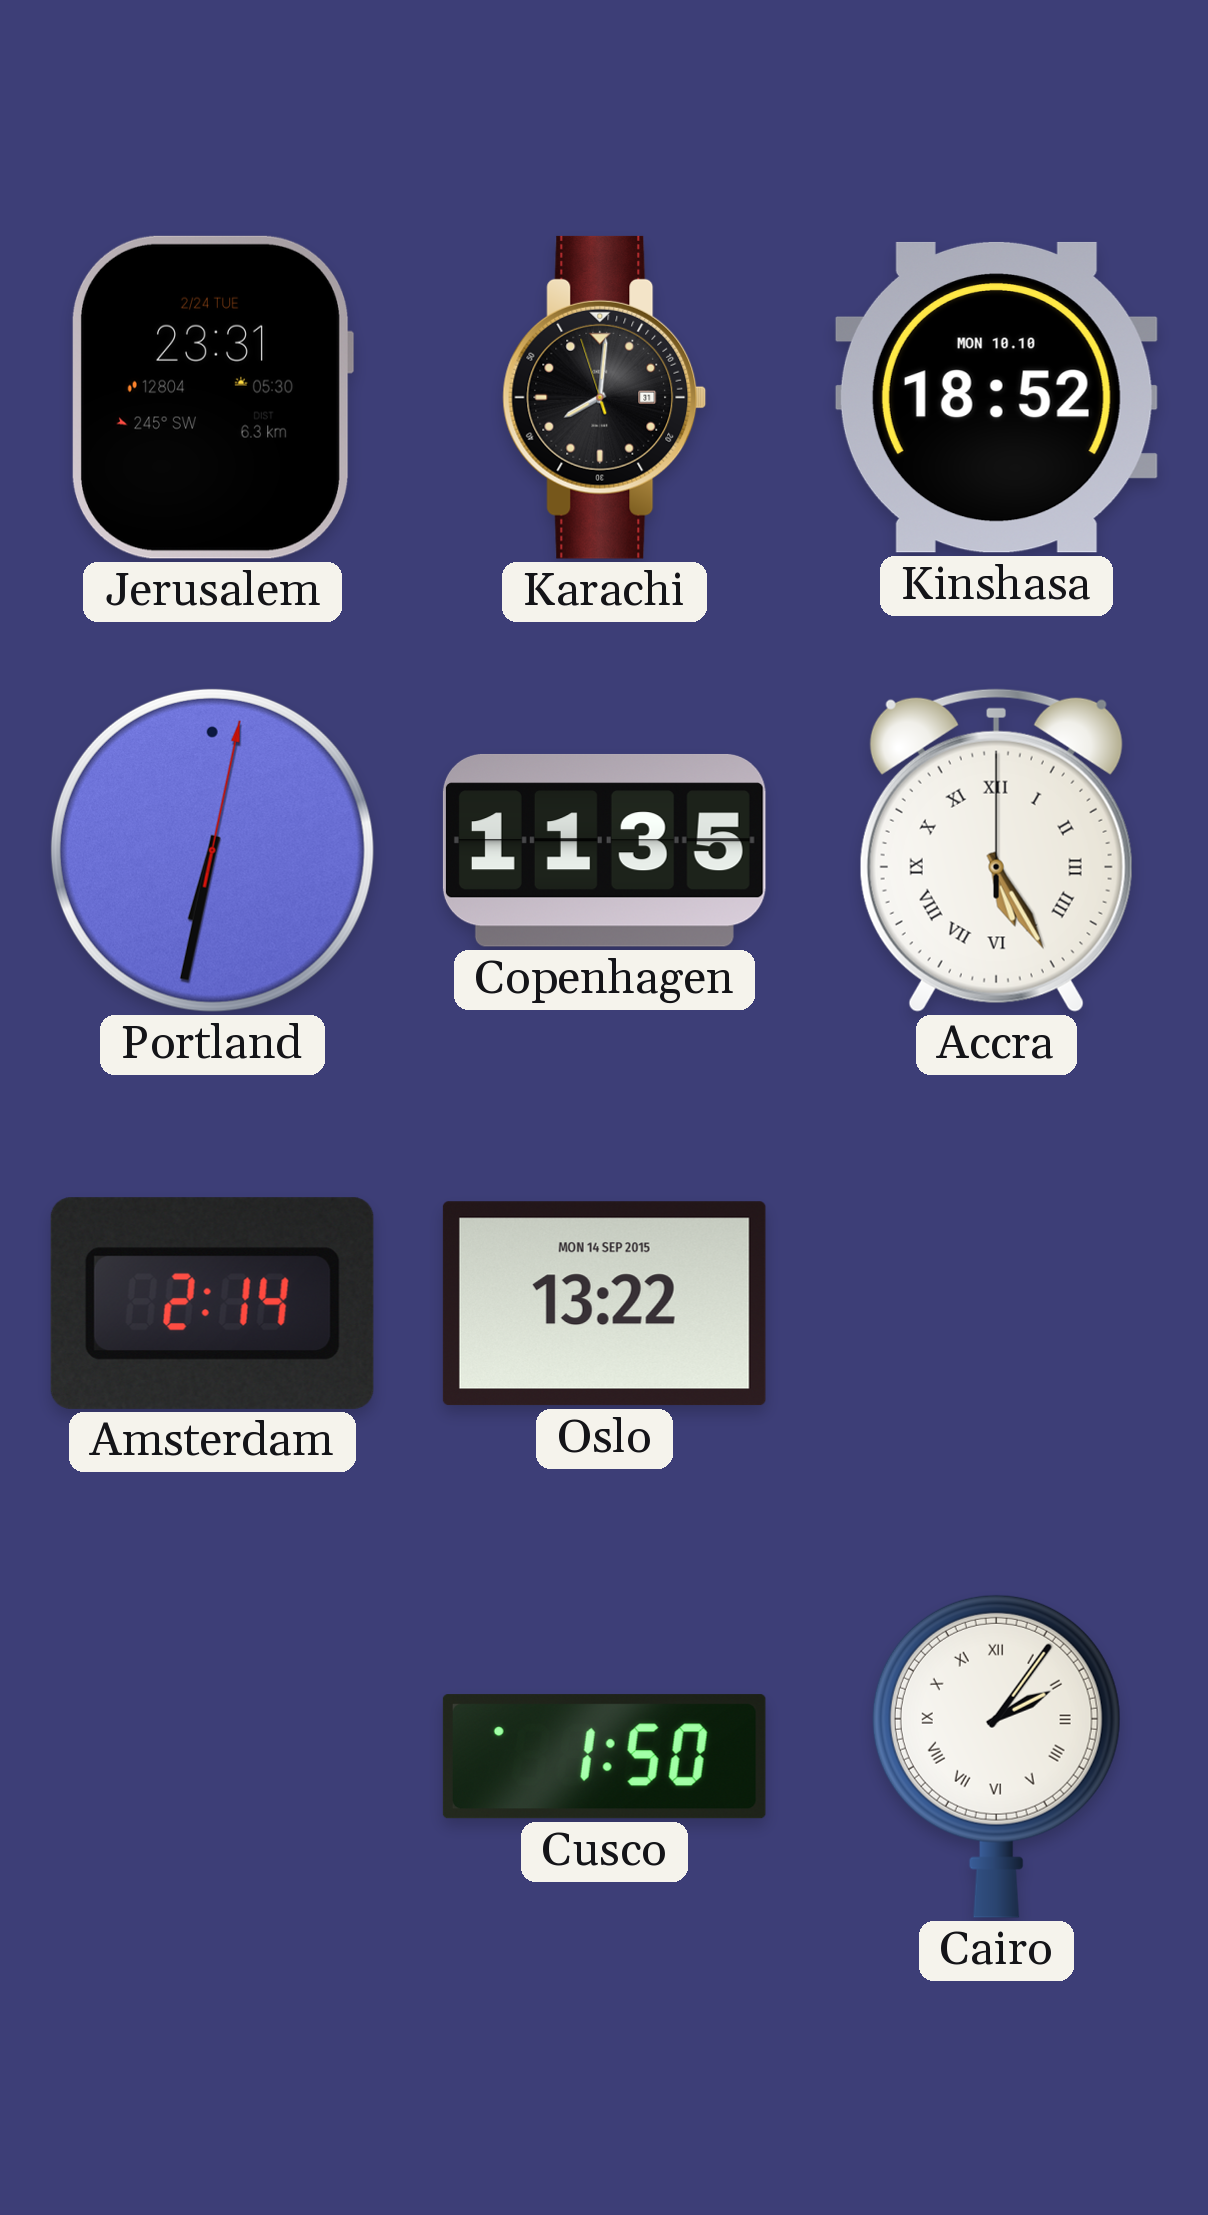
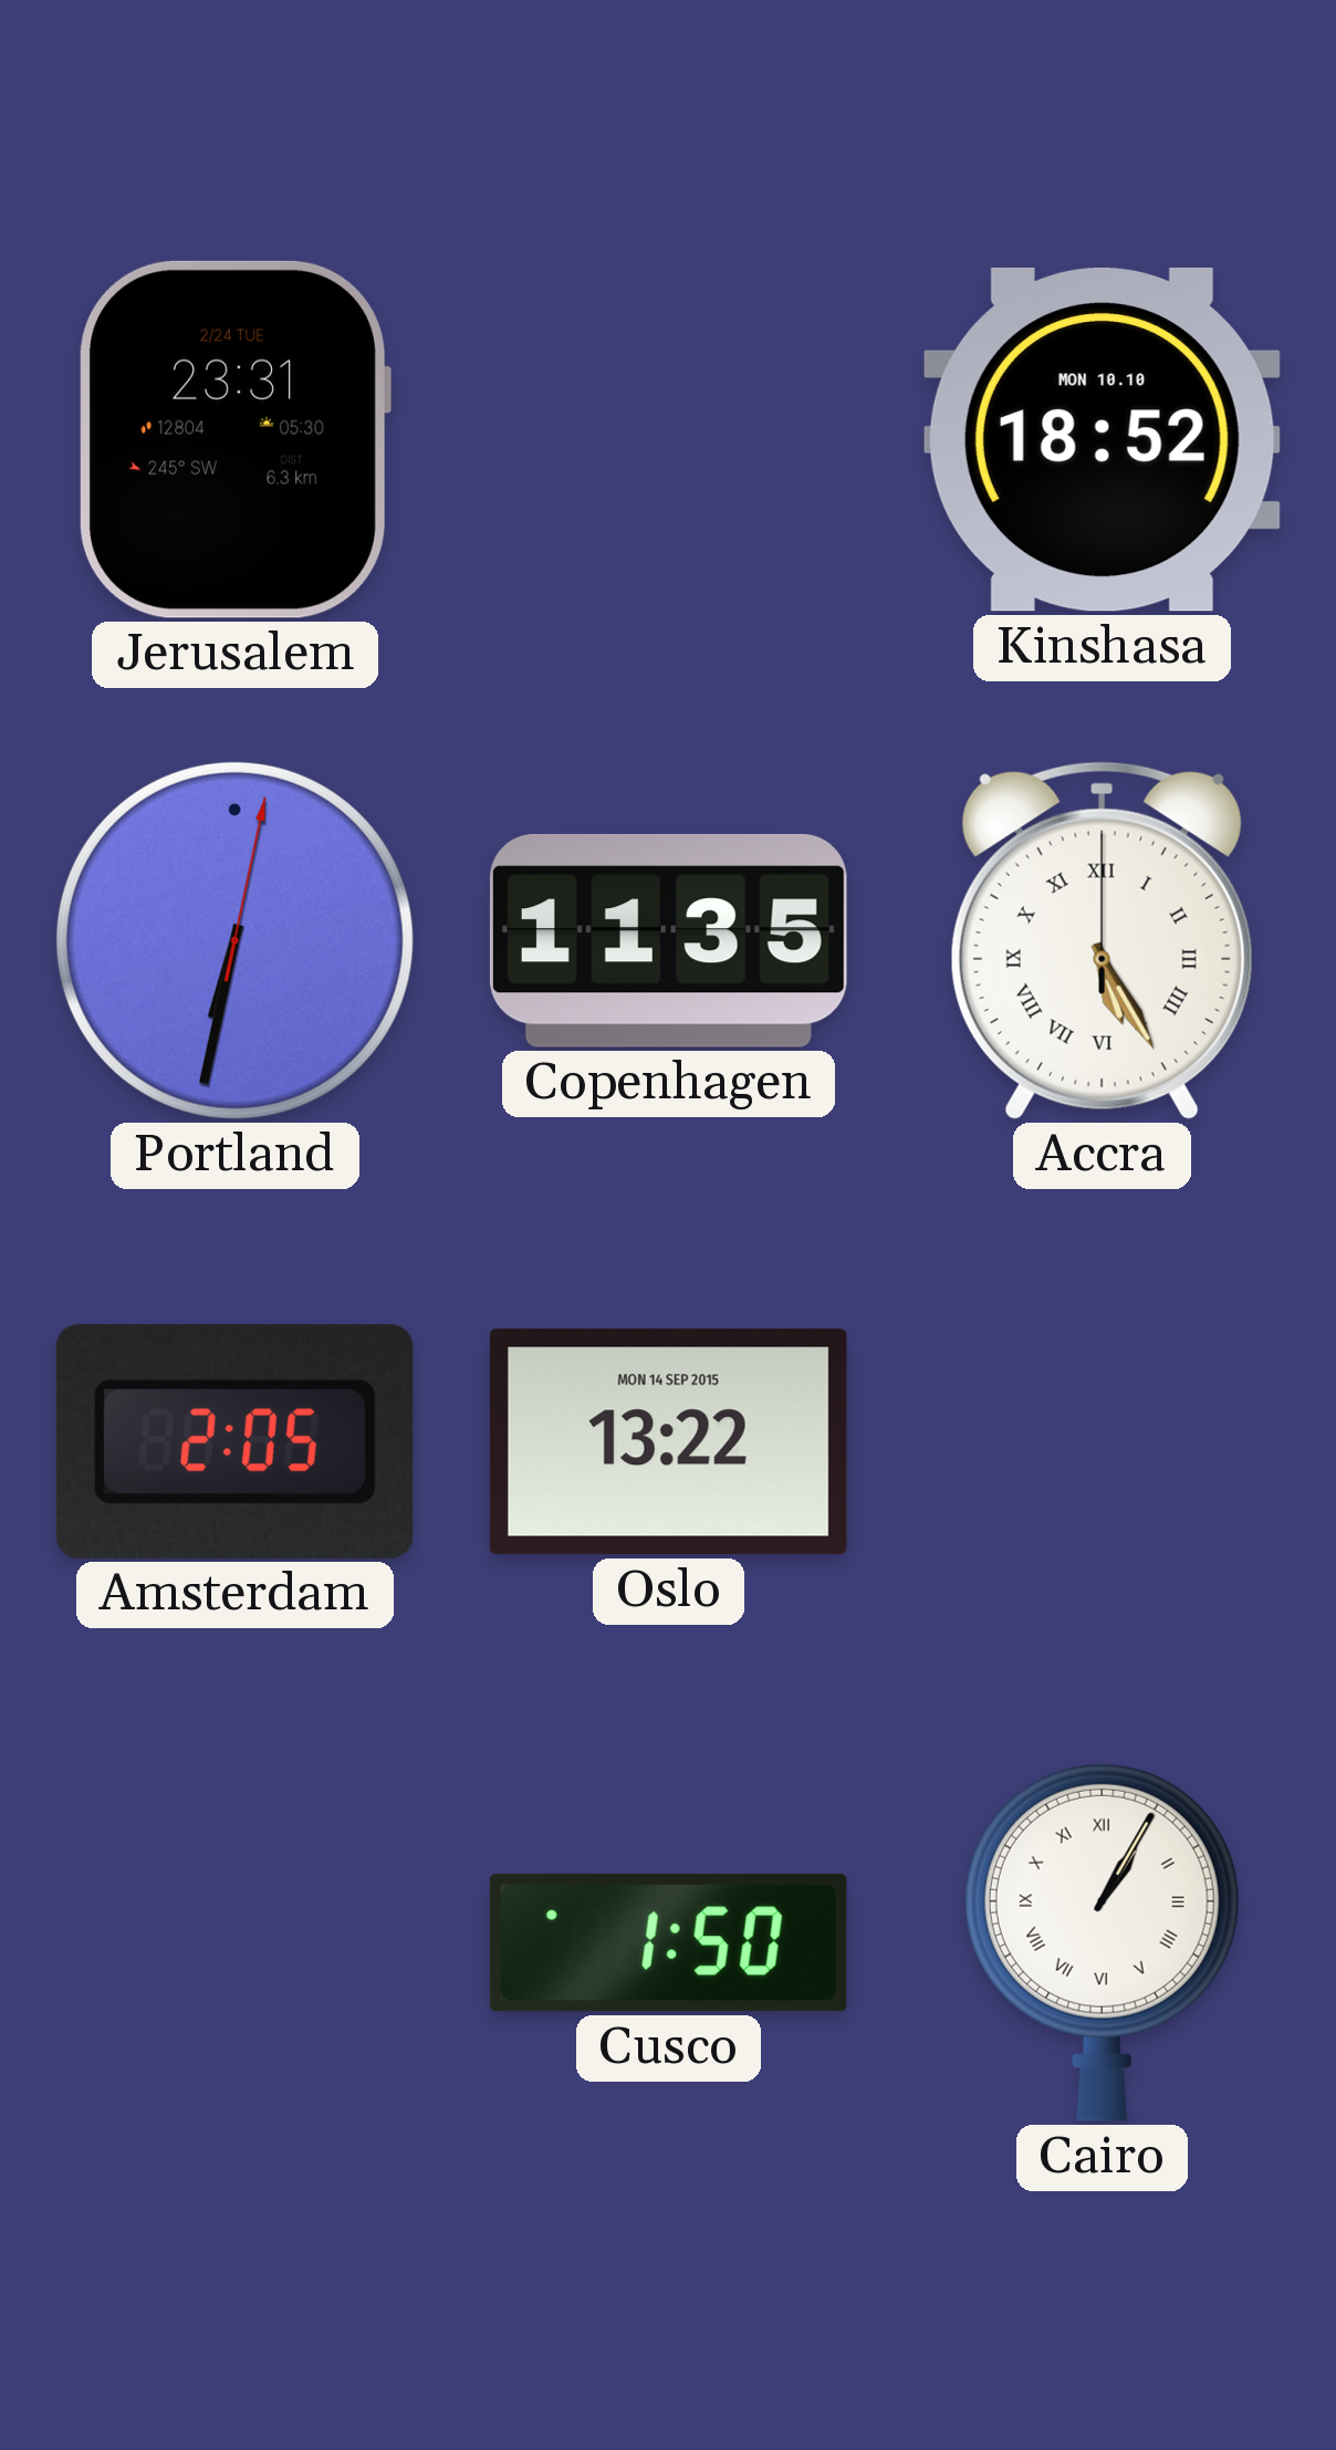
Karachi: 8:00 -> none (605, 397)
Amsterdam: 2:14 -> 2:05 (234, 1441)
Cairo: 2:06 -> 1:05 (1102, 1942)
